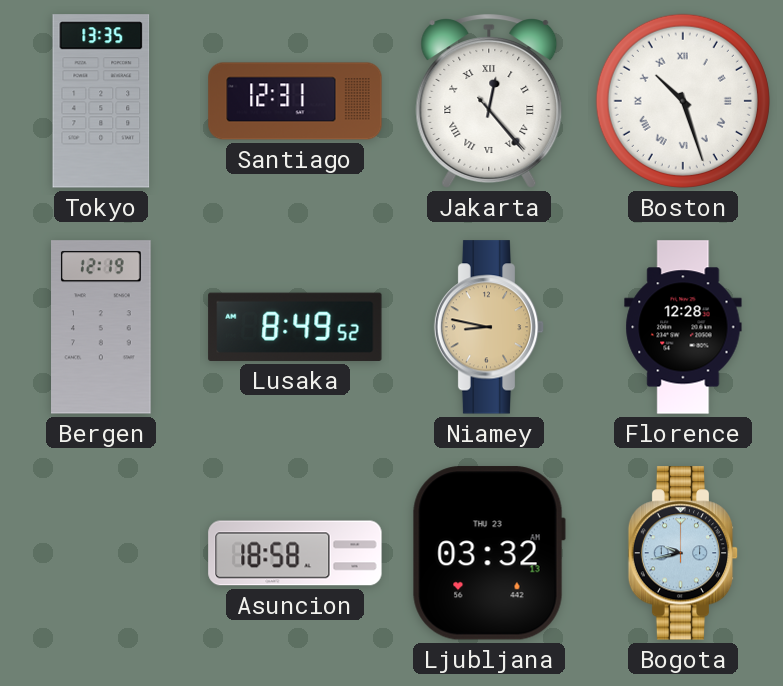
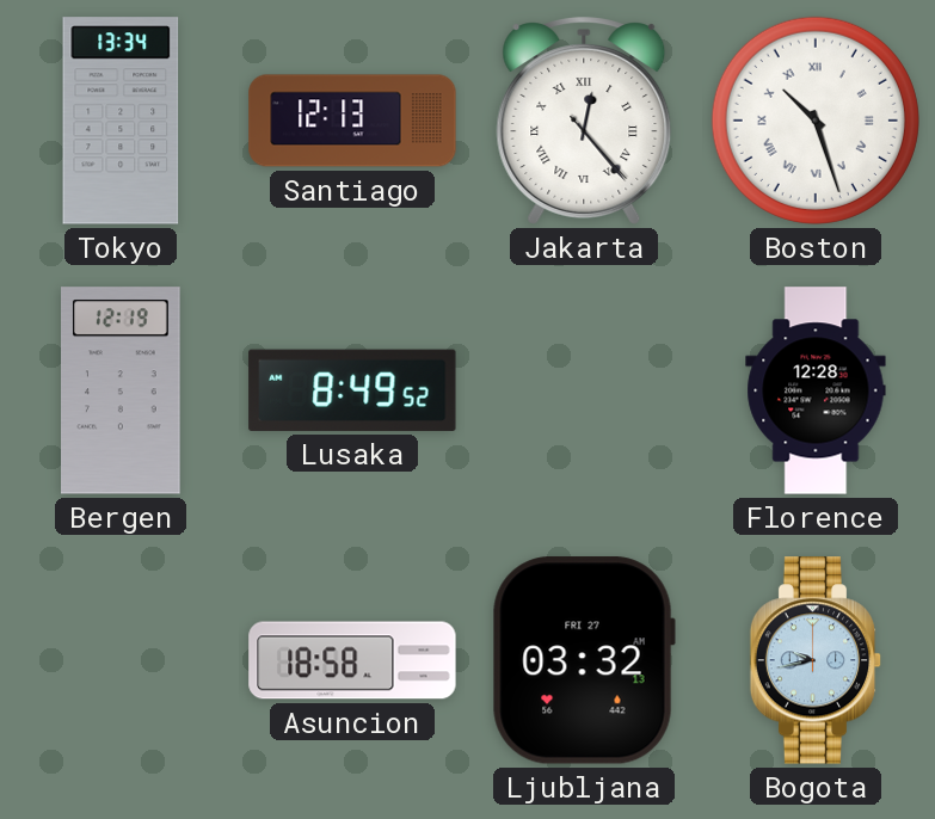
Tokyo: 13:35 -> 13:34 (121, 121)
Santiago: 12:31 -> 12:13 (352, 121)
Niamey: 8:47 -> none (489, 327)
Ljubljana date: THU 23 -> FRI 27 (584, 660)
